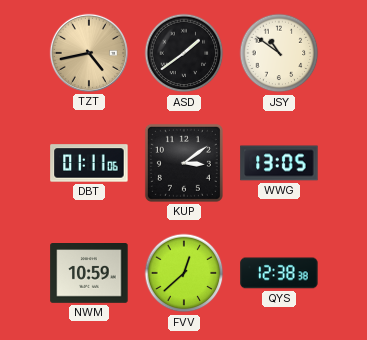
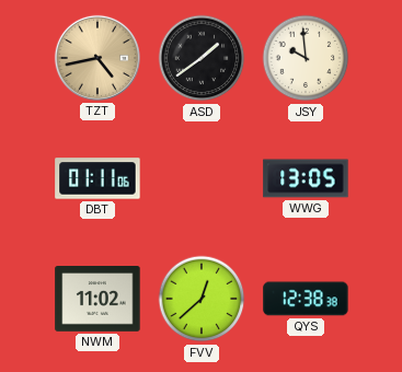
JSY: 10:51 -> 9:59 (306, 58)
KUP: 3:09 -> none (184, 163)
NWM: 10:59 -> 11:02 (97, 299)
